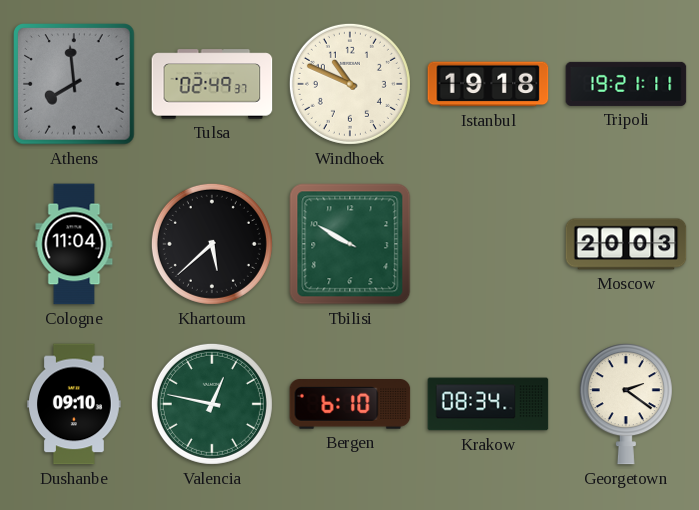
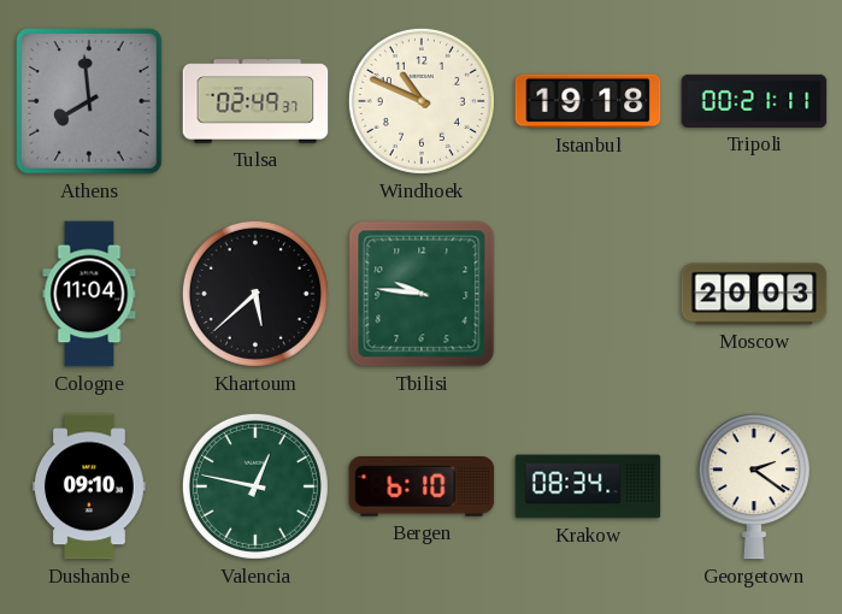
Tripoli: 19:21 -> 00:21 (754, 101)
Tbilisi: 9:50 -> 9:46 (422, 294)
